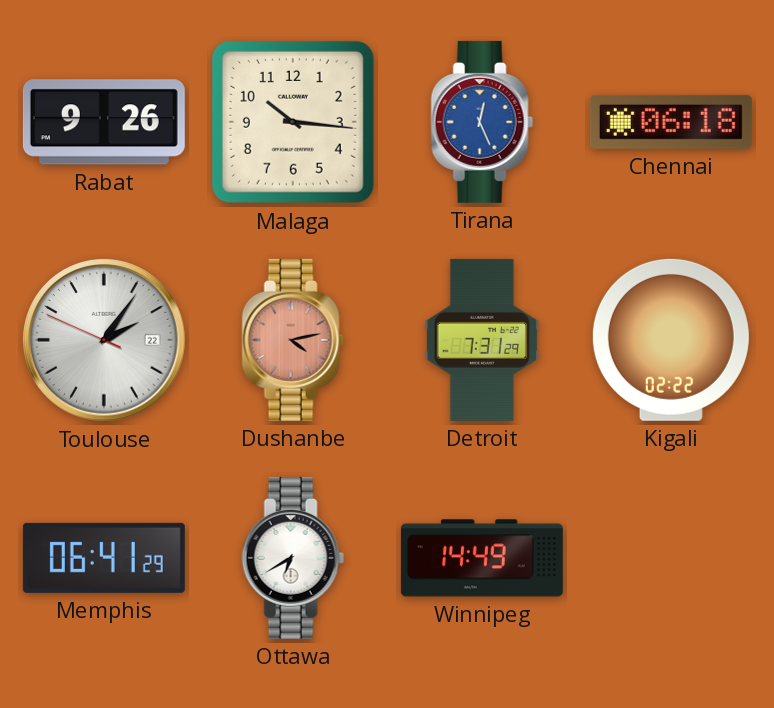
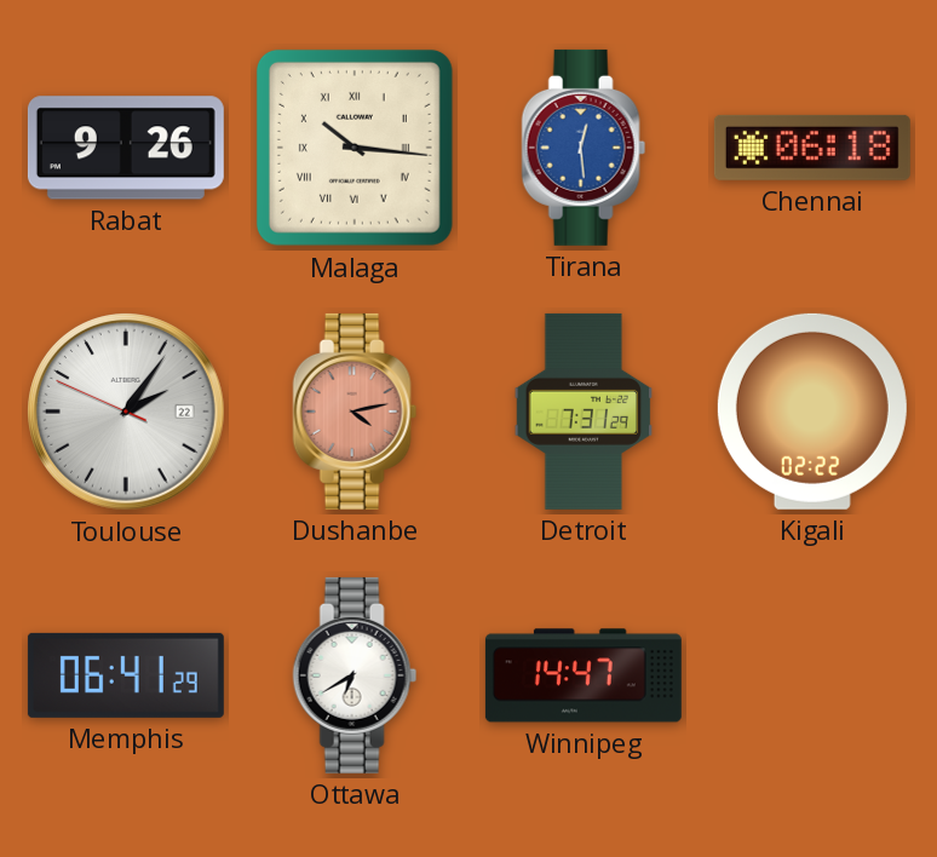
Malaga numerals: Arabic -> Roman (355, 148)
Tirana: 12:26 -> 12:29 (584, 148)
Winnipeg: 14:49 -> 14:47 (584, 675)
